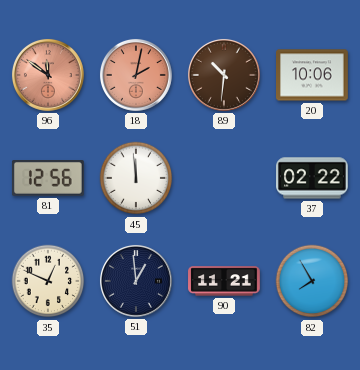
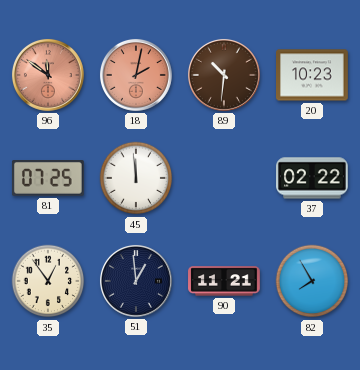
20: 10:06 -> 10:23 (313, 75)
81: 12:56 -> 07:25 (48, 179)
35: 12:49 -> 12:54 (48, 281)
